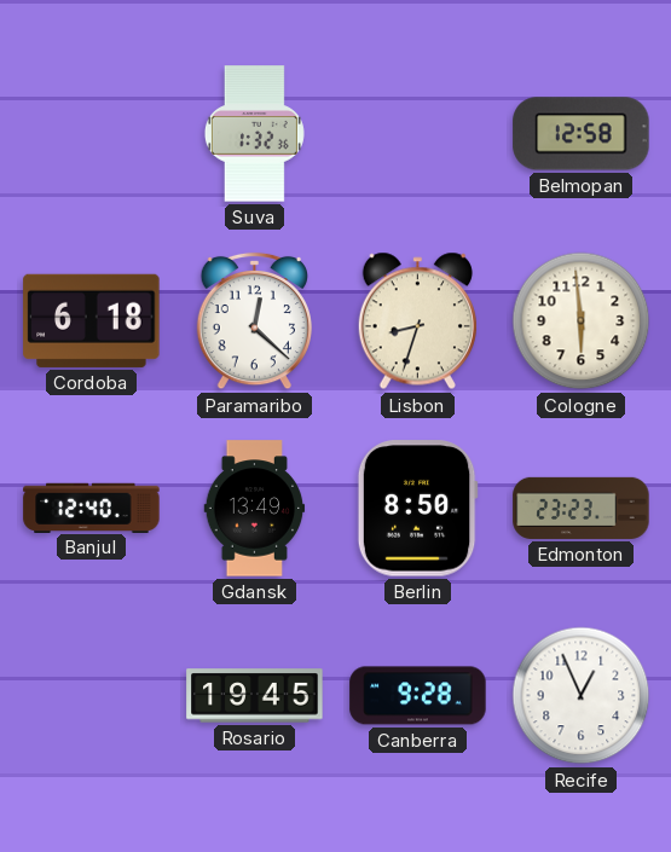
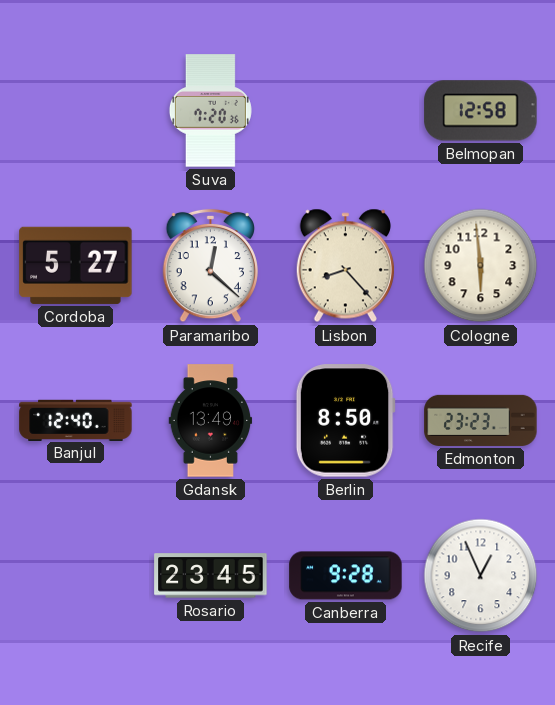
Suva: 1:32 -> 7:20 (210, 111)
Cordoba: 6:18 -> 5:27 (76, 265)
Lisbon: 8:33 -> 8:23 (345, 266)
Rosario: 19:45 -> 23:45 (211, 576)
